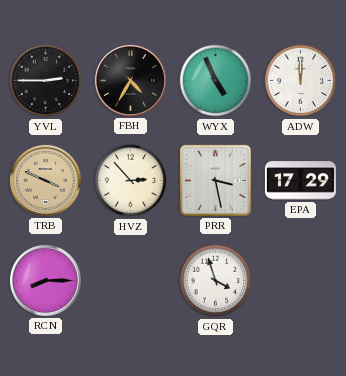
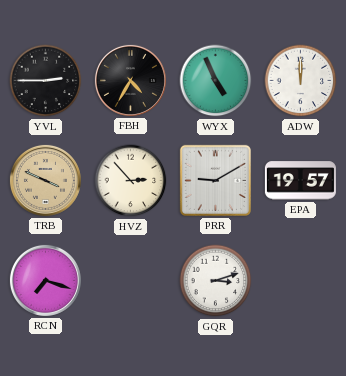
PRR: 3:28 -> 9:10 (215, 180)
EPA: 17:29 -> 19:57 (300, 181)
RCN: 8:15 -> 7:18 (45, 280)
GQR: 3:57 -> 3:12 (216, 281)
